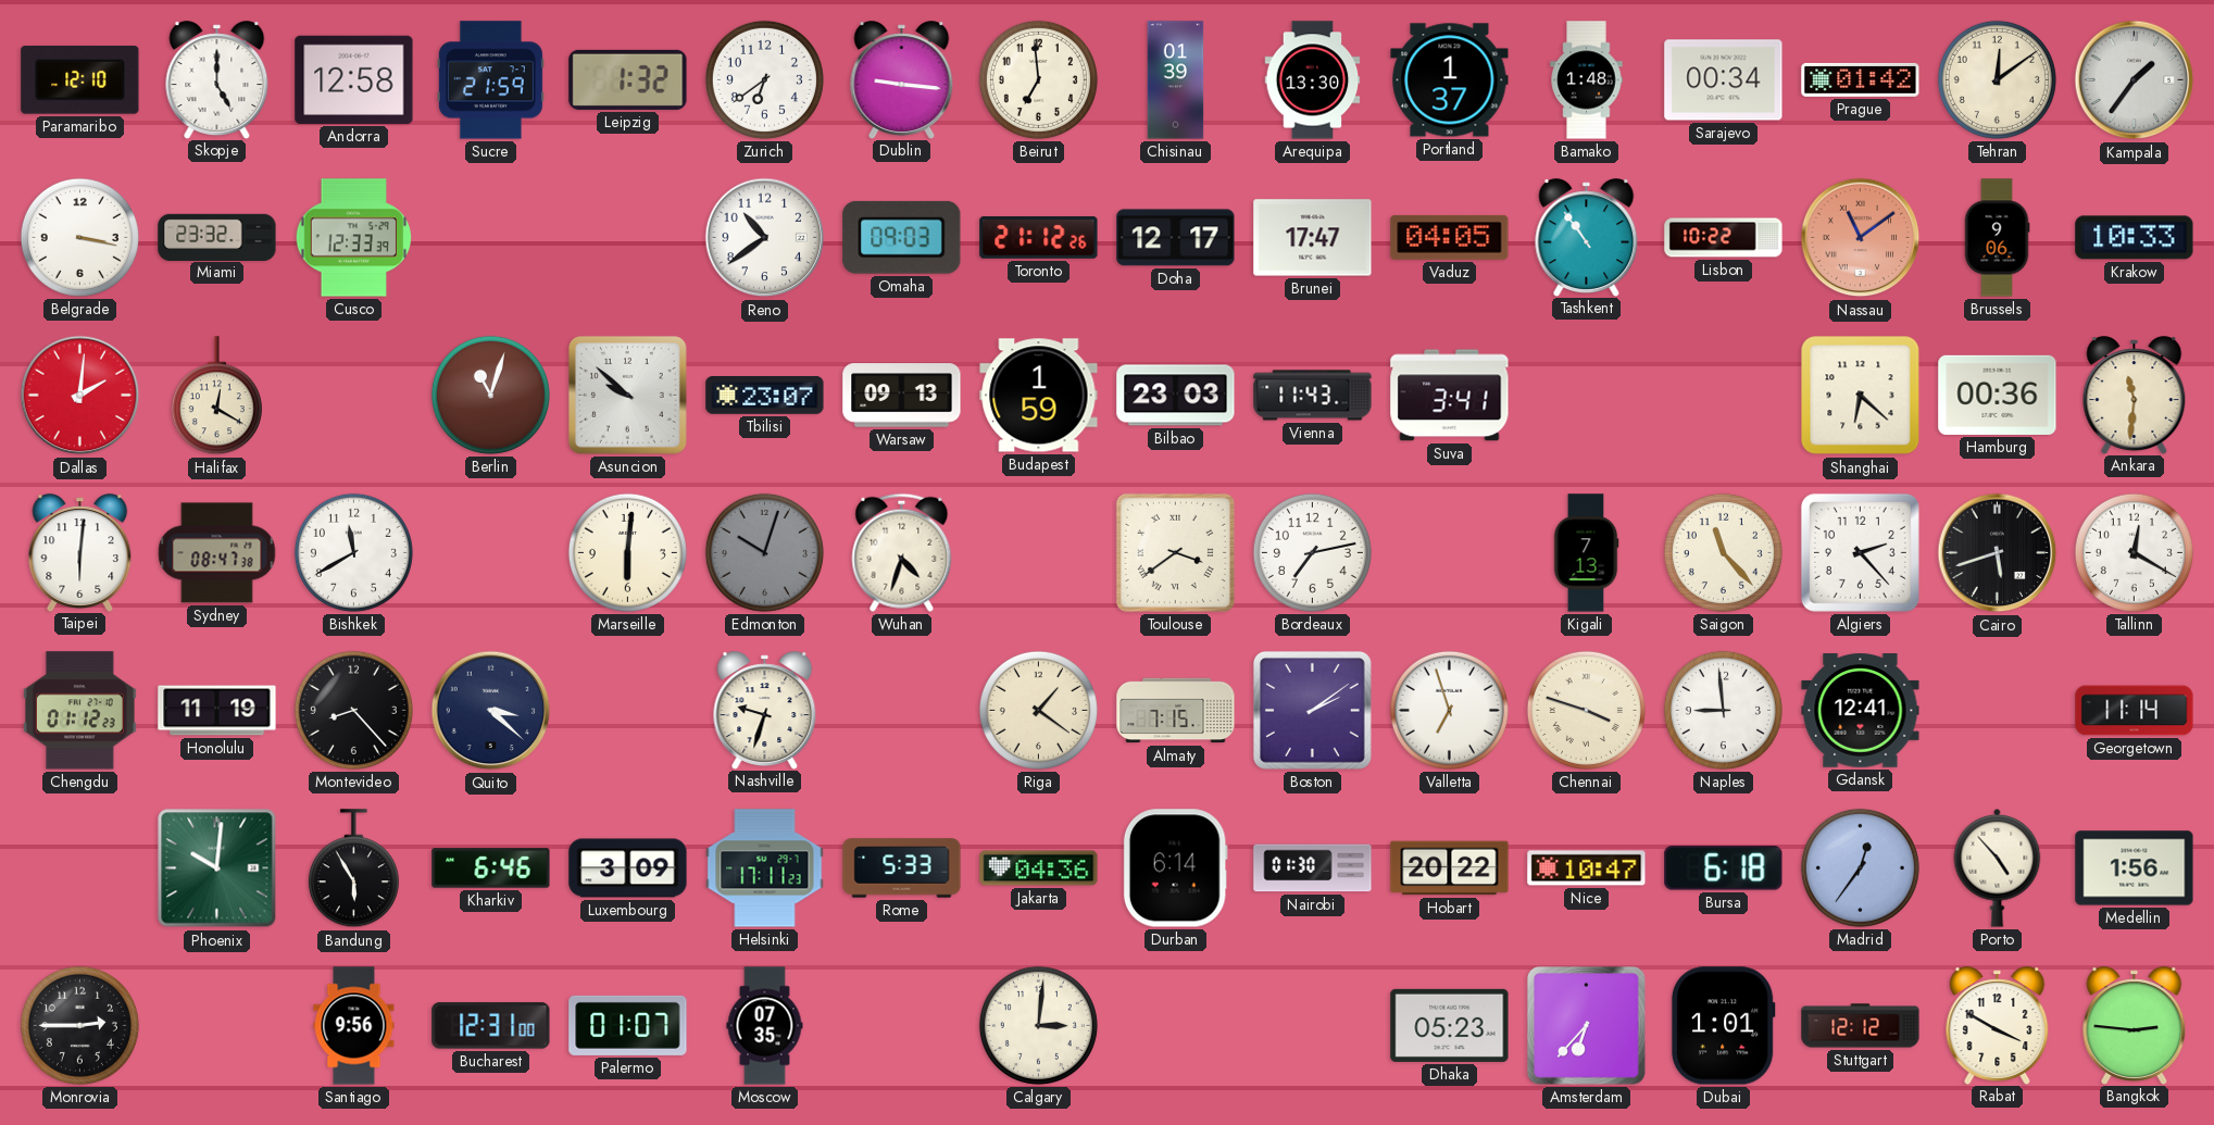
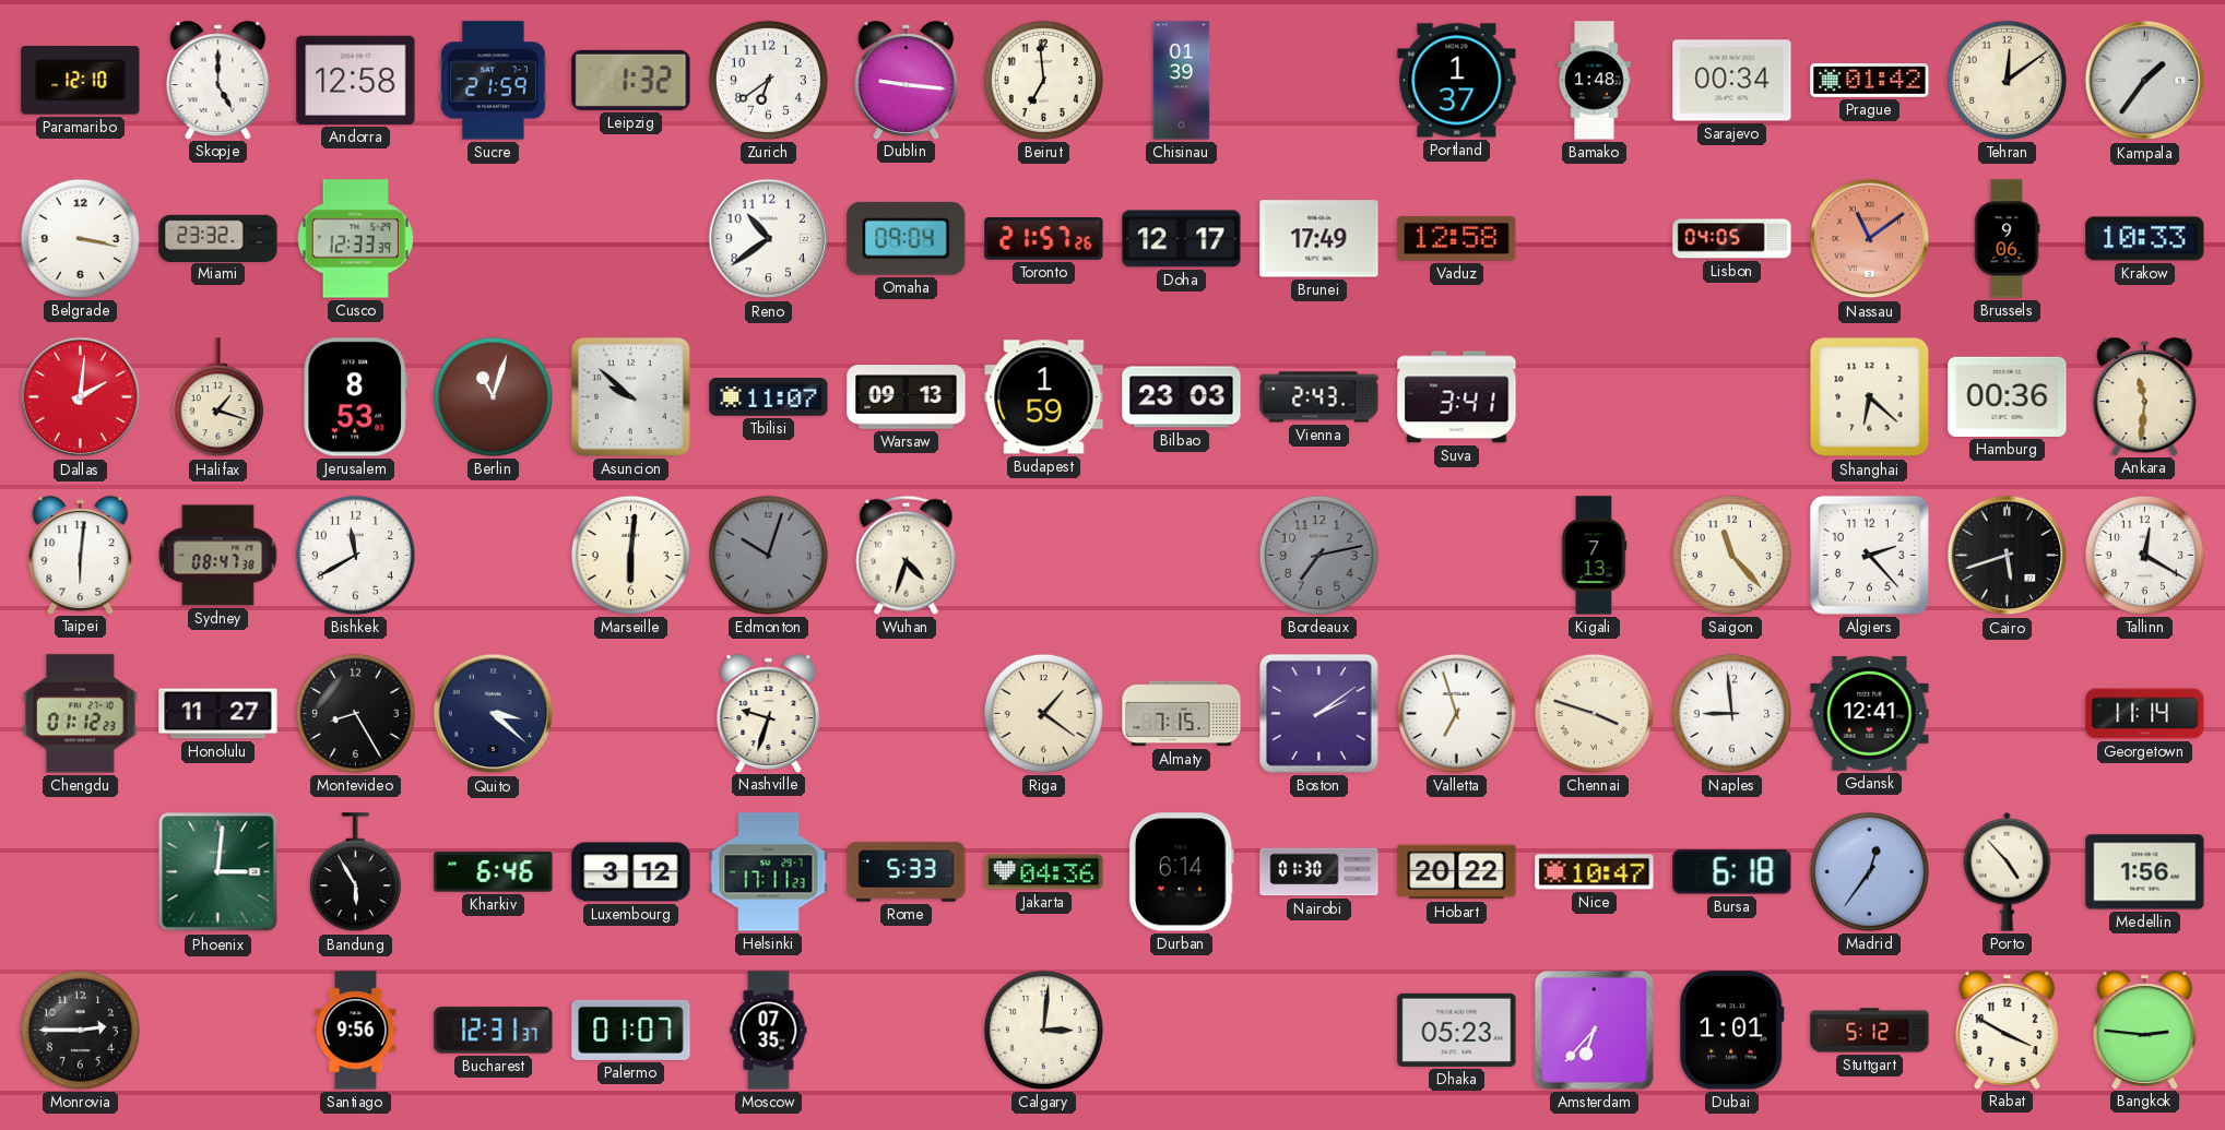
Arequipa: 13:30 -> none (1313, 80)
Omaha: 09:03 -> 09:04 (907, 238)
Toronto: 21:12 -> 21:57 (1044, 239)
Brunei: 17:47 -> 17:49 (1319, 239)
Vaduz: 04:05 -> 12:58 (1457, 238)
Tashkent: 10:54 -> none (1587, 237)
Lisbon: 10:22 -> 04:05 (1732, 239)
Halifax: 12:20 -> 1:18 (217, 397)
Jerusalem: none -> 8:53 (355, 397)
Tbilisi: 23:07 -> 11:07 (769, 397)
Vienna: 11:43 -> 2:43 (1319, 397)
Toulouse: 3:39 -> none (1175, 552)
Bordeaux dial: white -> grey (1318, 555)
Honolulu: 11:19 -> 11:27 (218, 714)
Montevideo: 8:23 -> 8:25 (355, 713)
Phoenix: 10:01 -> 3:01 (218, 872)
Luxembourg: 3:09 -> 3:12 (631, 872)
Bucharest: 12:31:00 -> 12:31:37 (494, 1031)
Stuttgart: 12:12 -> 5:12 (1870, 1031)
